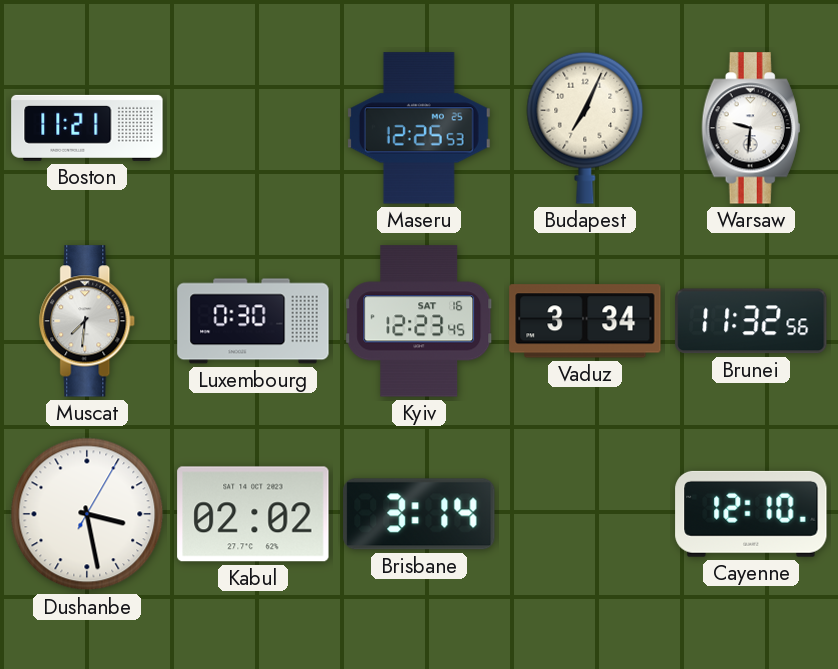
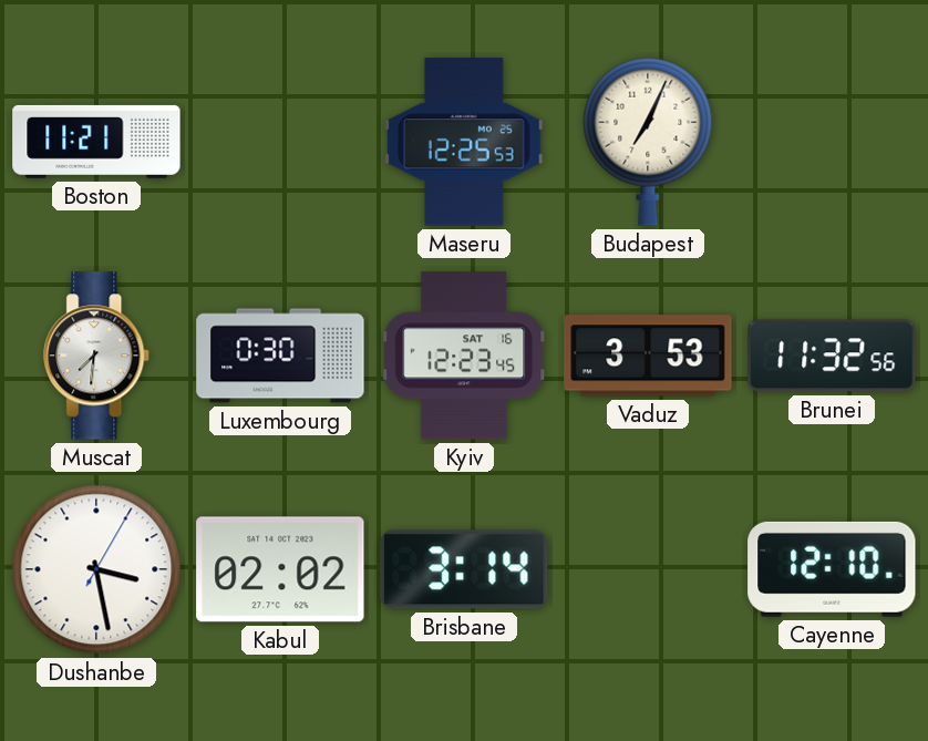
Warsaw: 9:31 -> none (751, 128)
Vaduz: 3:34 -> 3:53 (648, 356)
